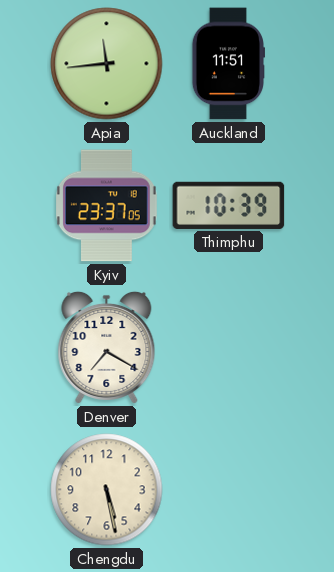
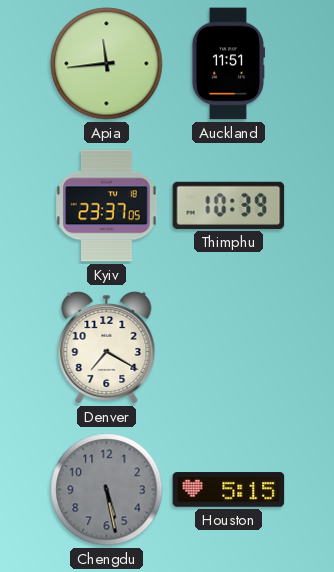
Chengdu dial: cream -> grey (107, 490)
Houston: none -> 5:15 (229, 490)
